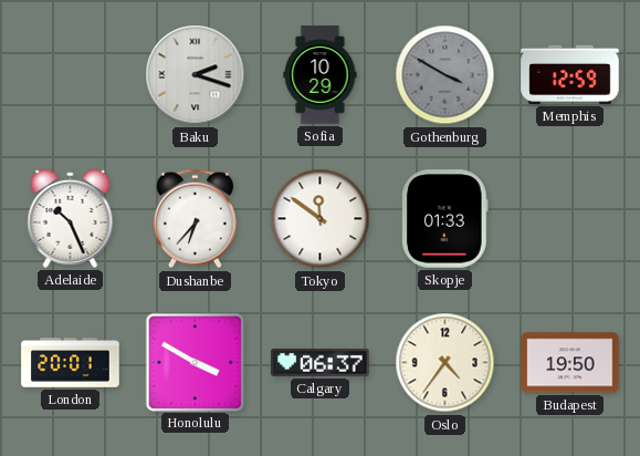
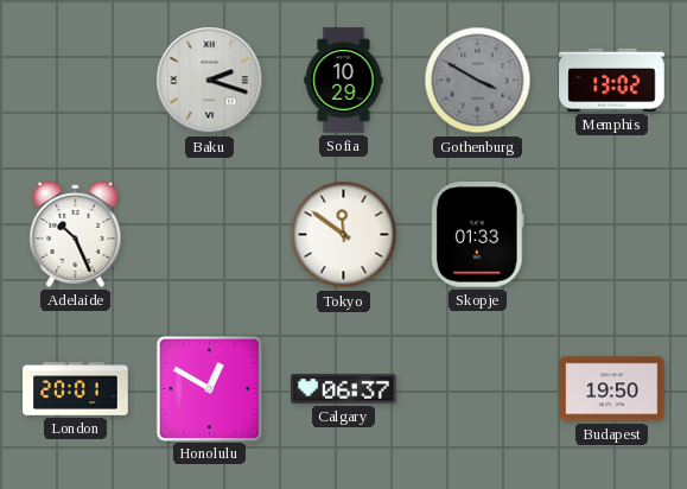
Memphis: 12:59 -> 13:02 (612, 80)
Dushanbe: 6:37 -> none (195, 219)
Honolulu: 3:50 -> 12:50 (209, 388)
Oslo: 4:36 -> none (445, 363)
